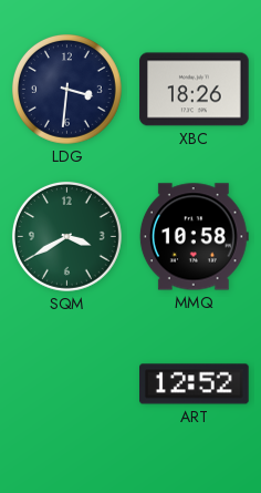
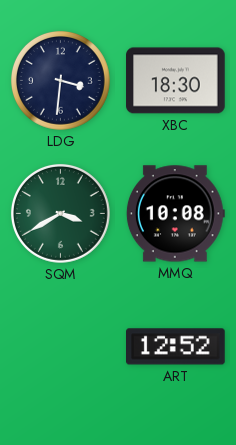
XBC: 18:26 -> 18:30 (176, 81)
MMQ: 10:58 -> 10:08 (175, 214)
